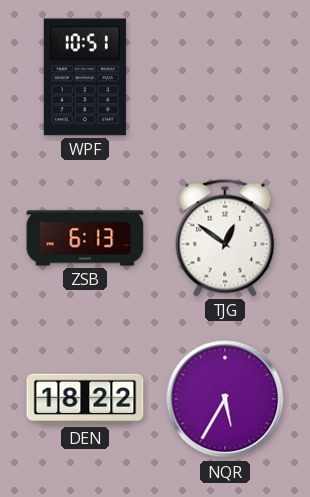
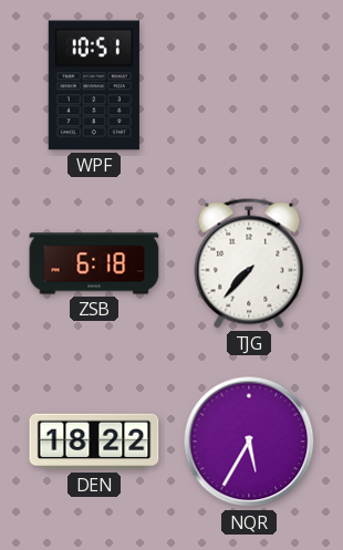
ZSB: 6:13 -> 6:18 (94, 263)
TJG: 12:51 -> 7:37 (249, 263)
